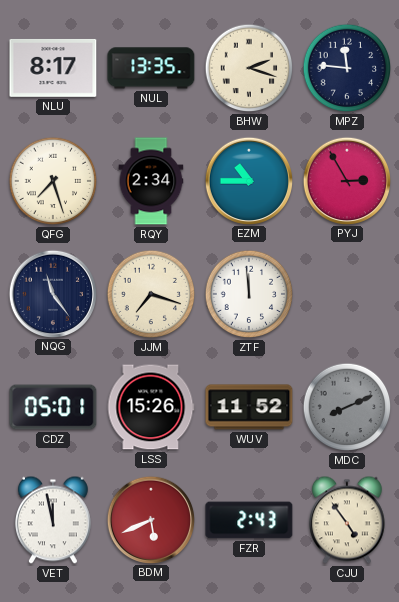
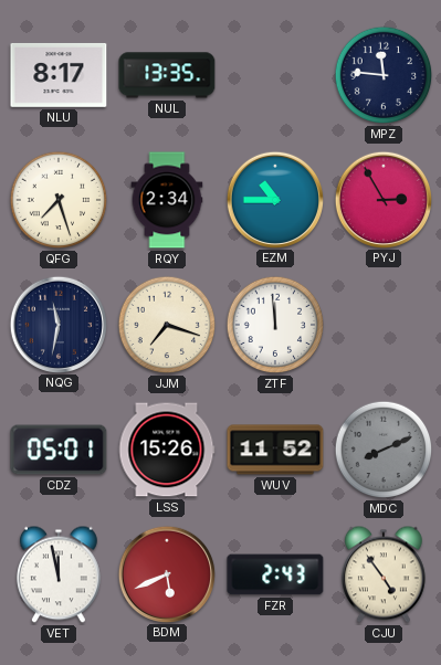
BHW: 2:18 -> none (249, 68)
NQG: 11:24 -> 11:32 (57, 324)
